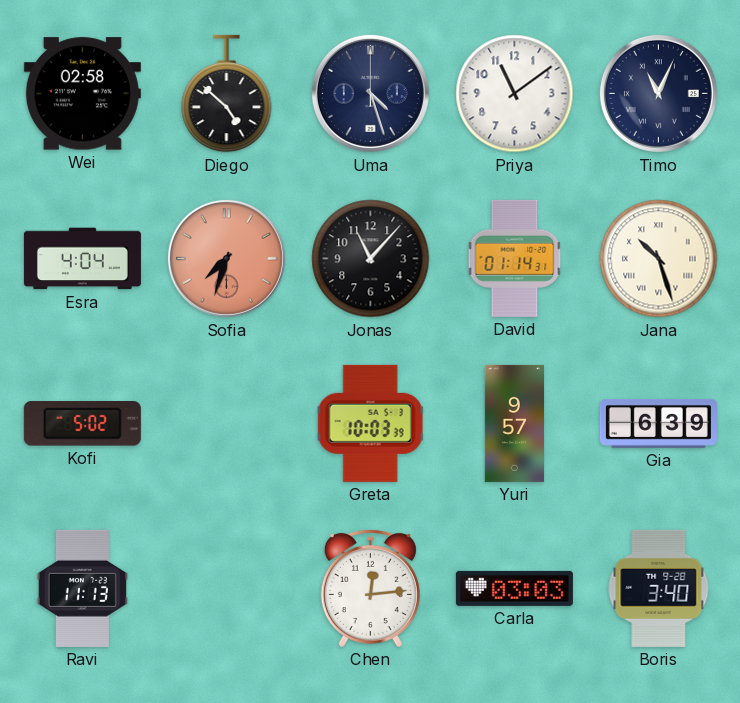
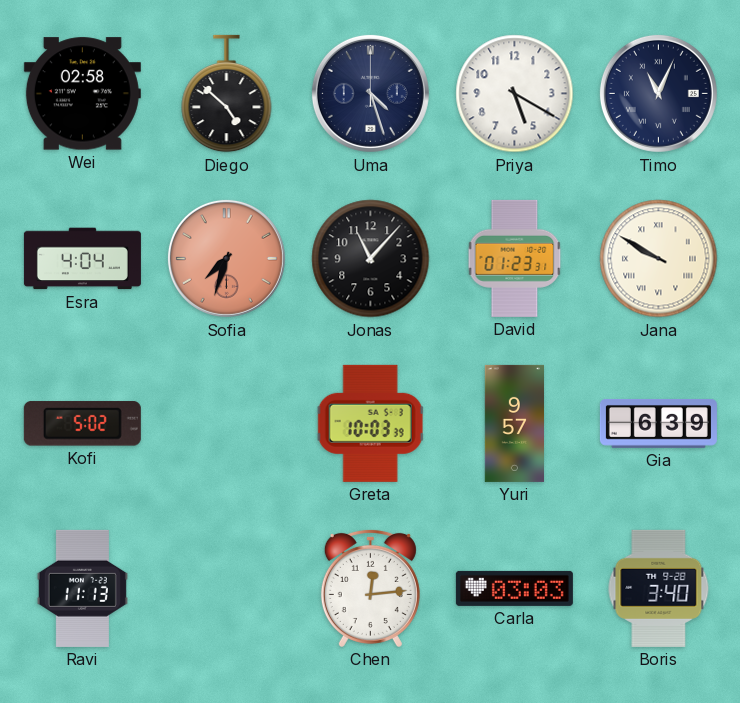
Priya: 11:09 -> 5:20 (515, 94)
David: 01:14 -> 01:23 (515, 258)
Jana: 10:27 -> 9:50 (659, 259)
